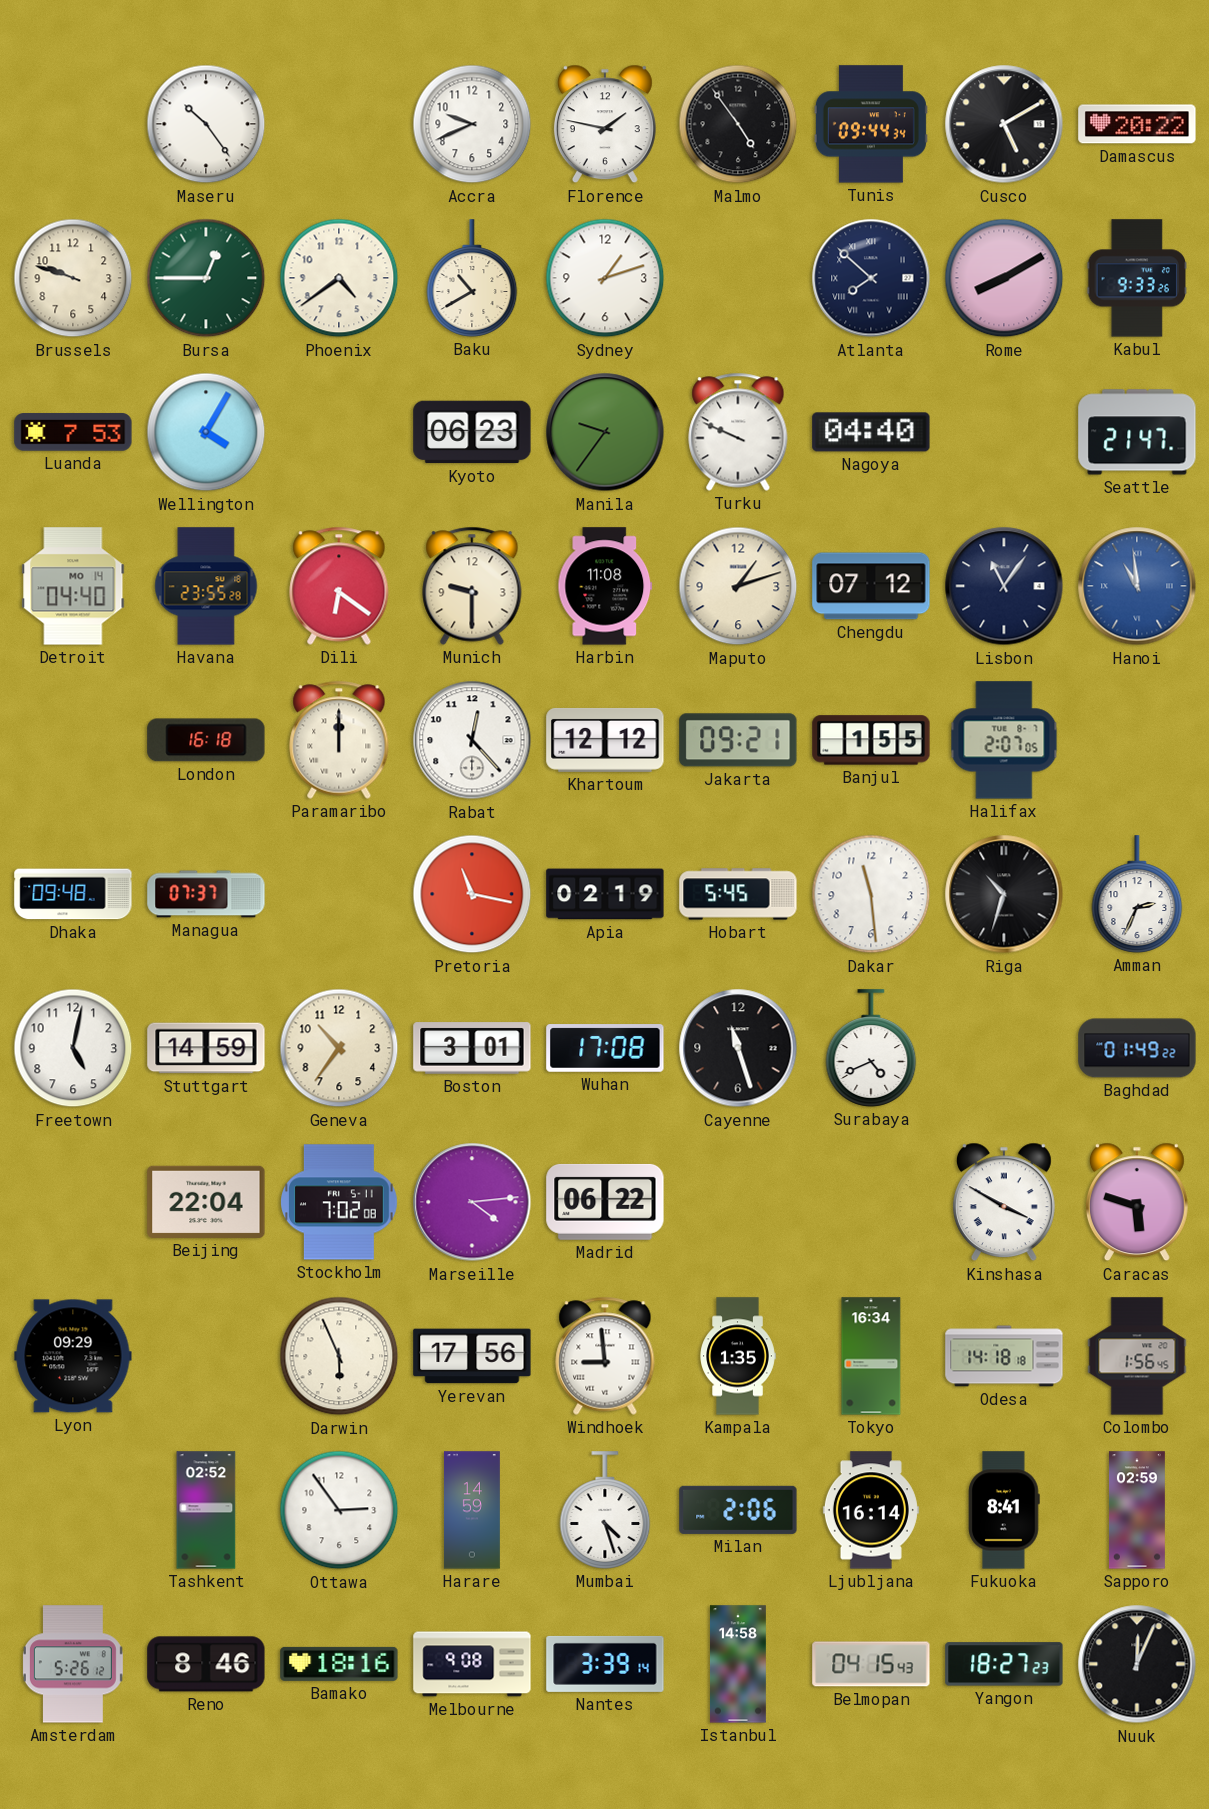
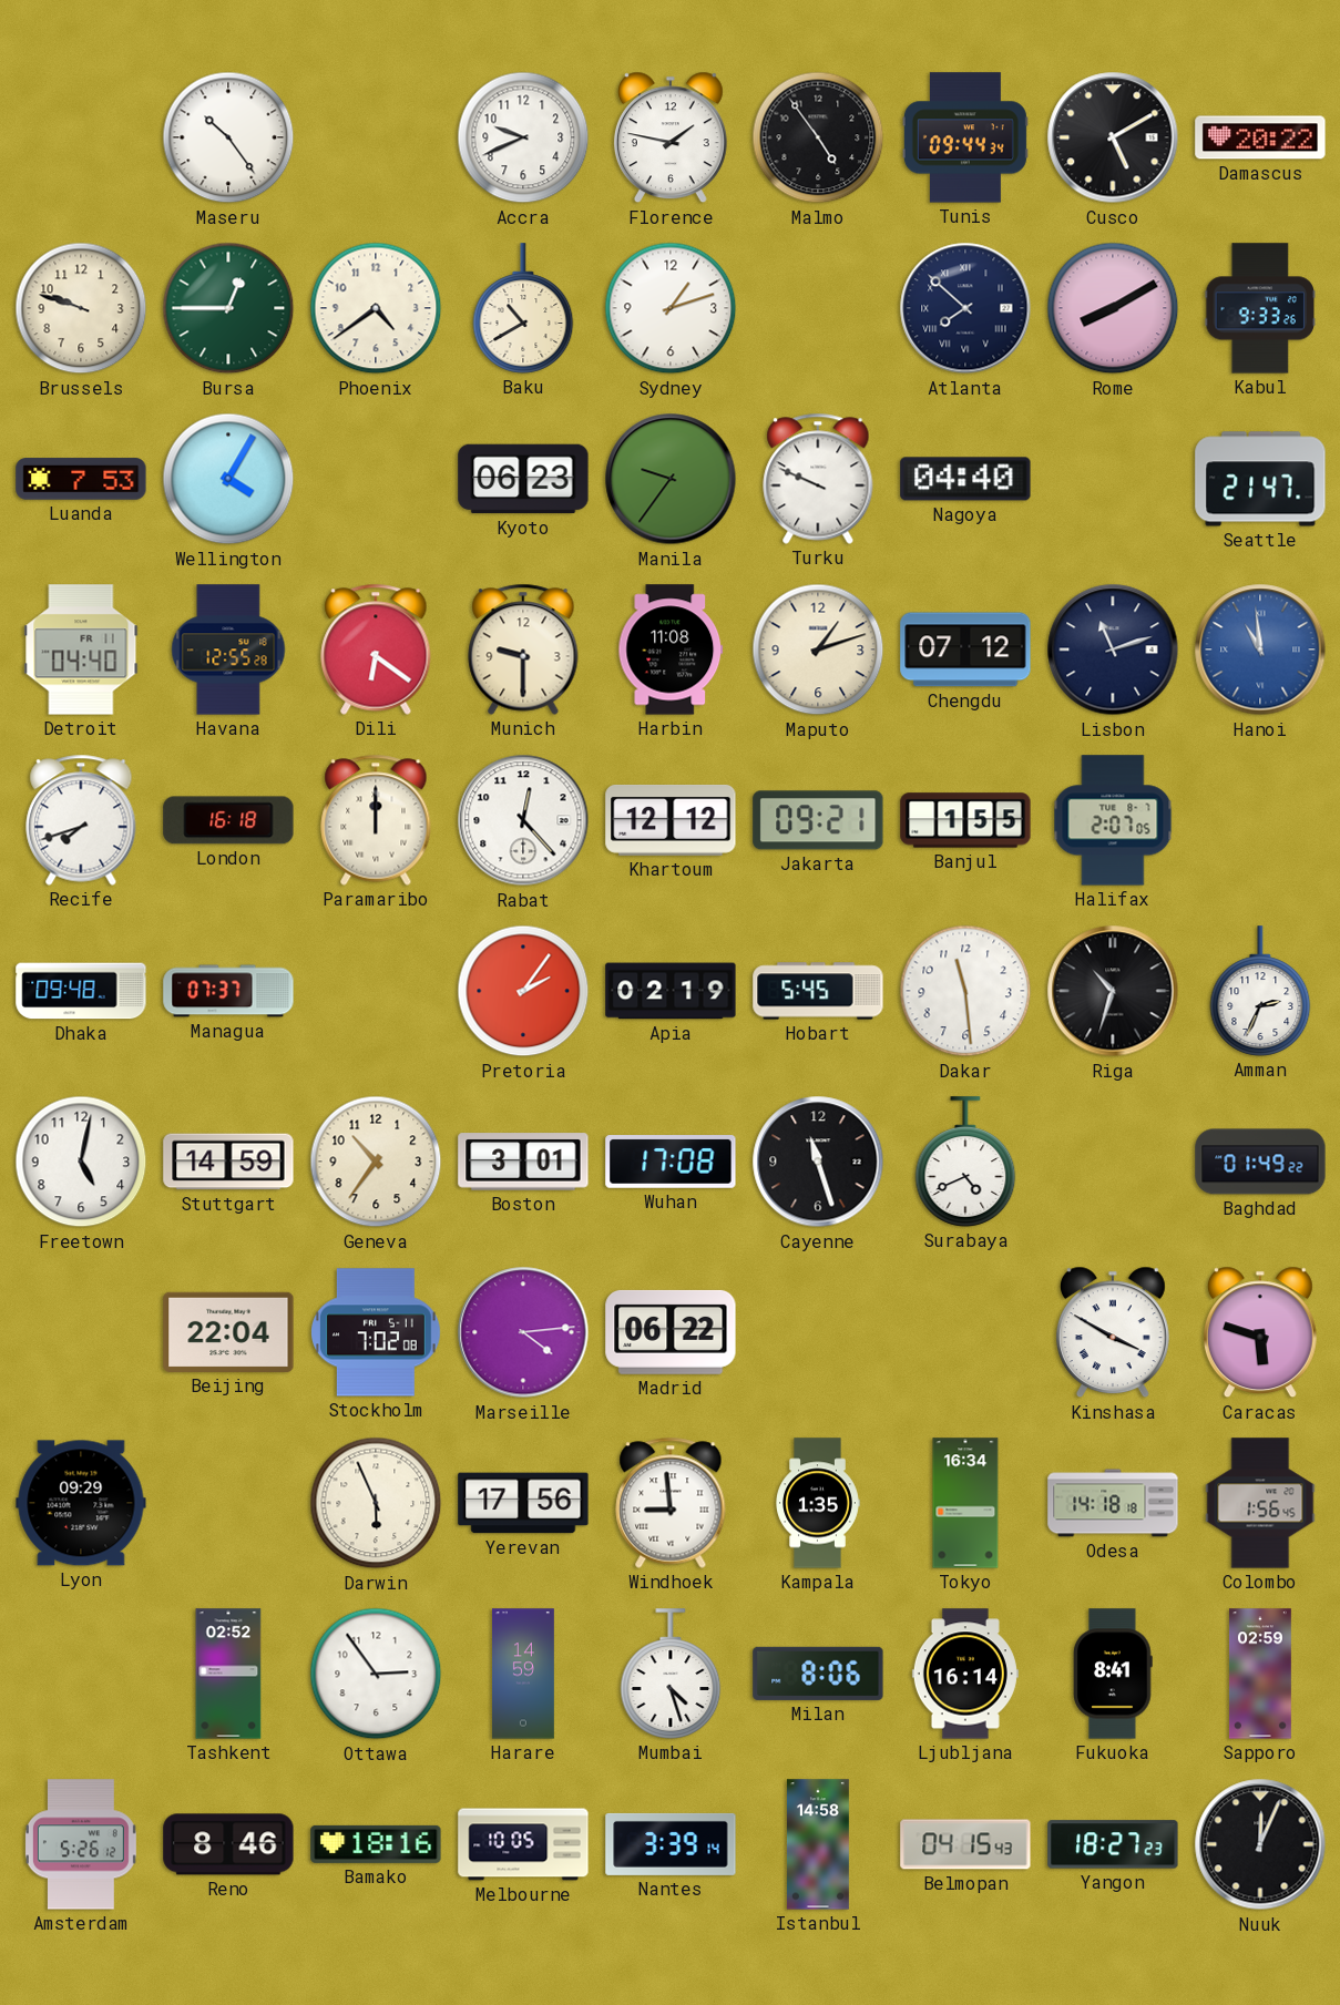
Detroit date: MO 14 -> FR 11 (81, 649)
Havana: 23:55 -> 12:55 (228, 649)
Lisbon: 11:06 -> 11:12 (1113, 649)
Recife: none -> 7:42 (81, 820)
Pretoria: 11:17 -> 2:06 (523, 991)
Milan: 2:06 -> 8:06 (818, 1674)
Melbourne: 9:08 -> 10:05 (523, 1844)
